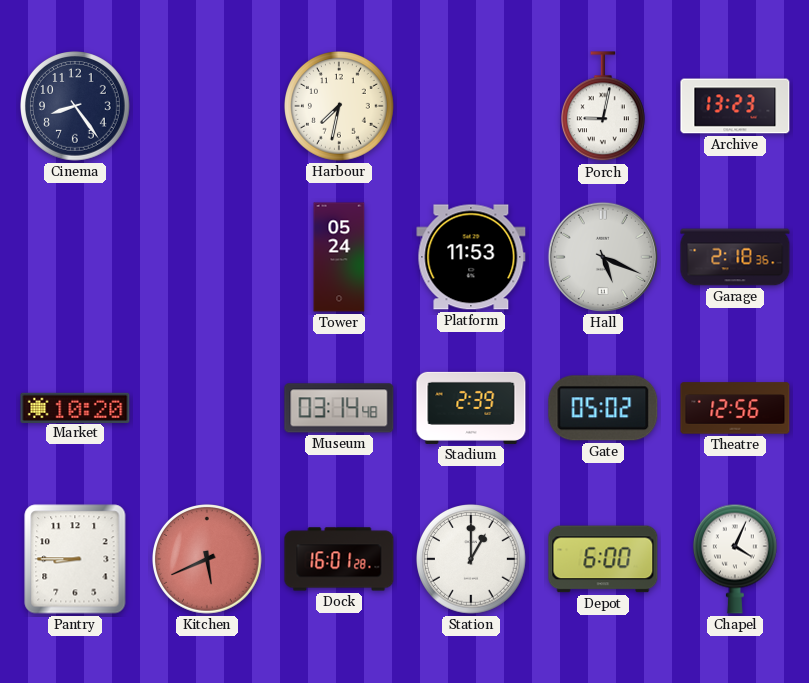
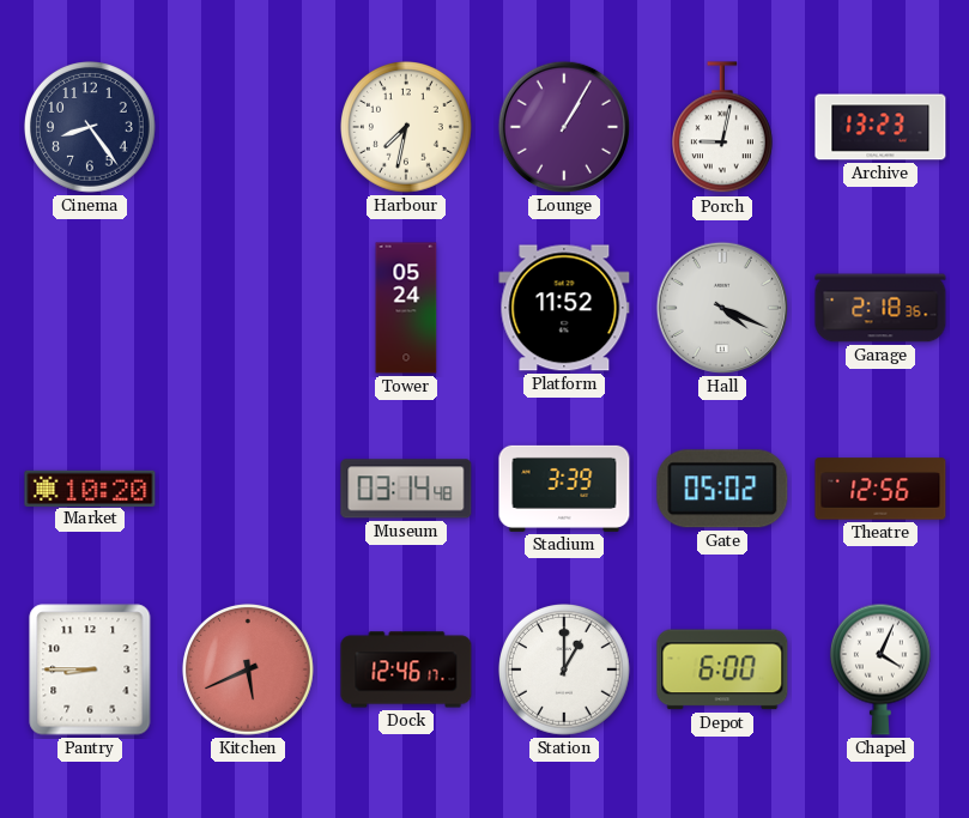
Lounge: none -> 1:05 (564, 127)
Platform: 11:53 -> 11:52 (564, 308)
Hall: 5:19 -> 4:19 (722, 308)
Stadium: 2:39 -> 3:39 (564, 489)
Dock: 16:01 -> 12:46 (406, 669)
